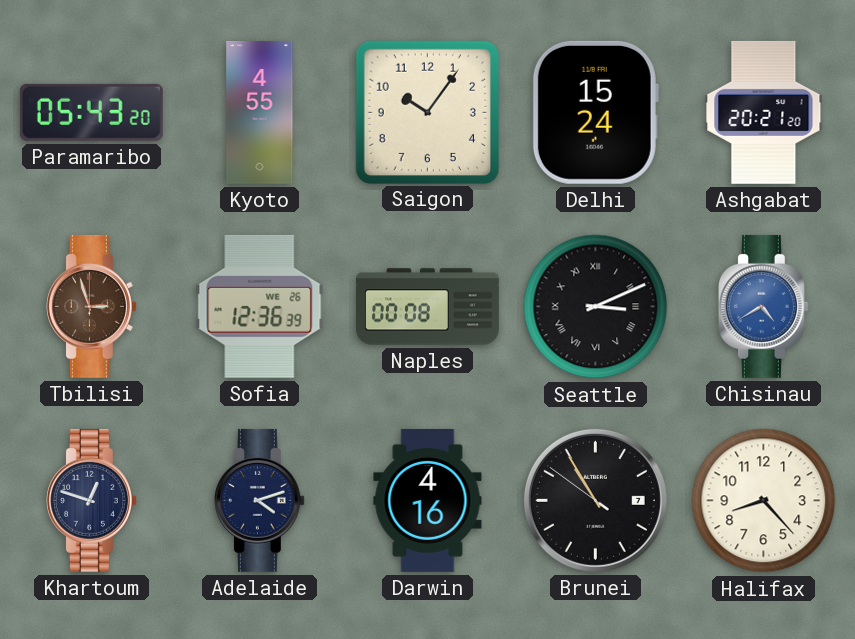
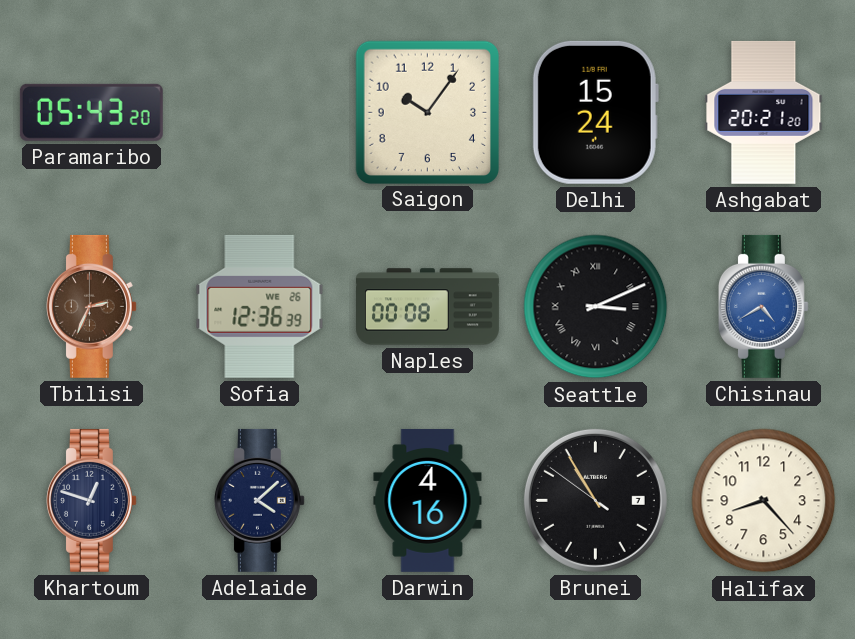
Kyoto: 4:55 -> none (260, 112)
Tbilisi: 2:57 -> 2:34 (91, 306)
Adelaide: 4:12 -> 4:08 (259, 500)
